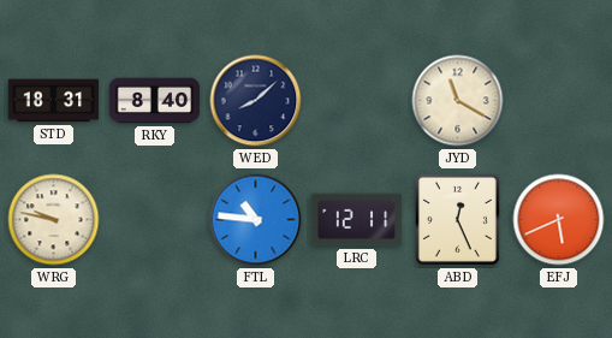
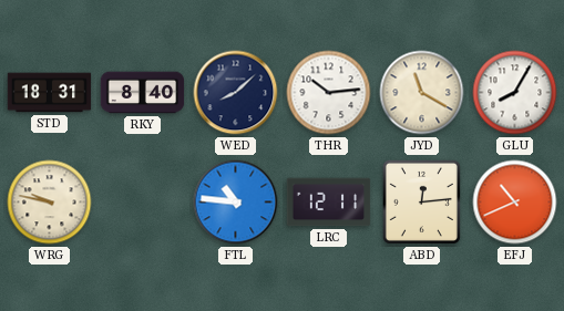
THR: none -> 10:14 (329, 93)
GLU: none -> 8:05 (515, 93)
ABD: 12:26 -> 12:14 (421, 201)
EFJ: 5:41 -> 10:41 (515, 203)
